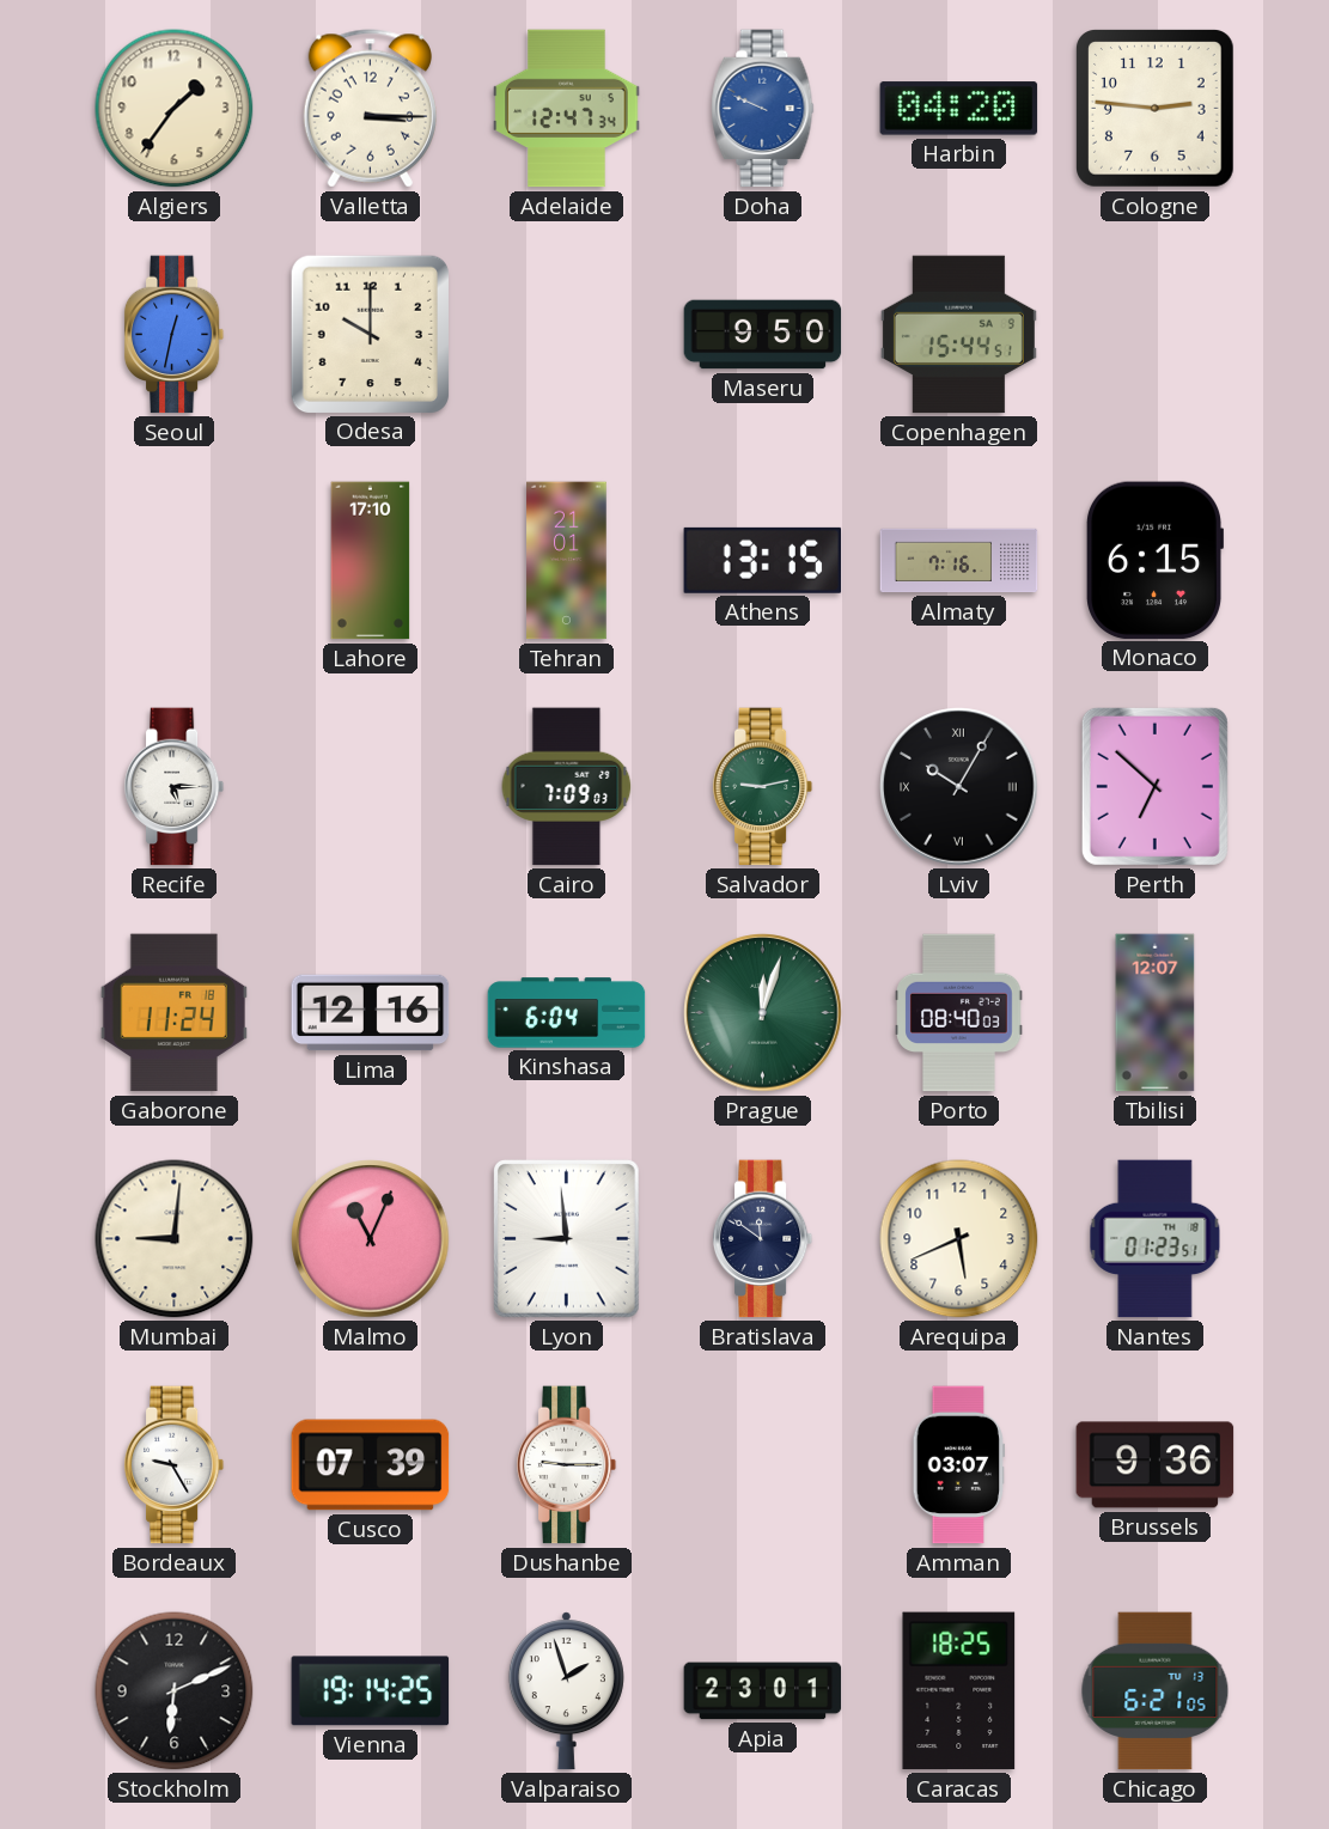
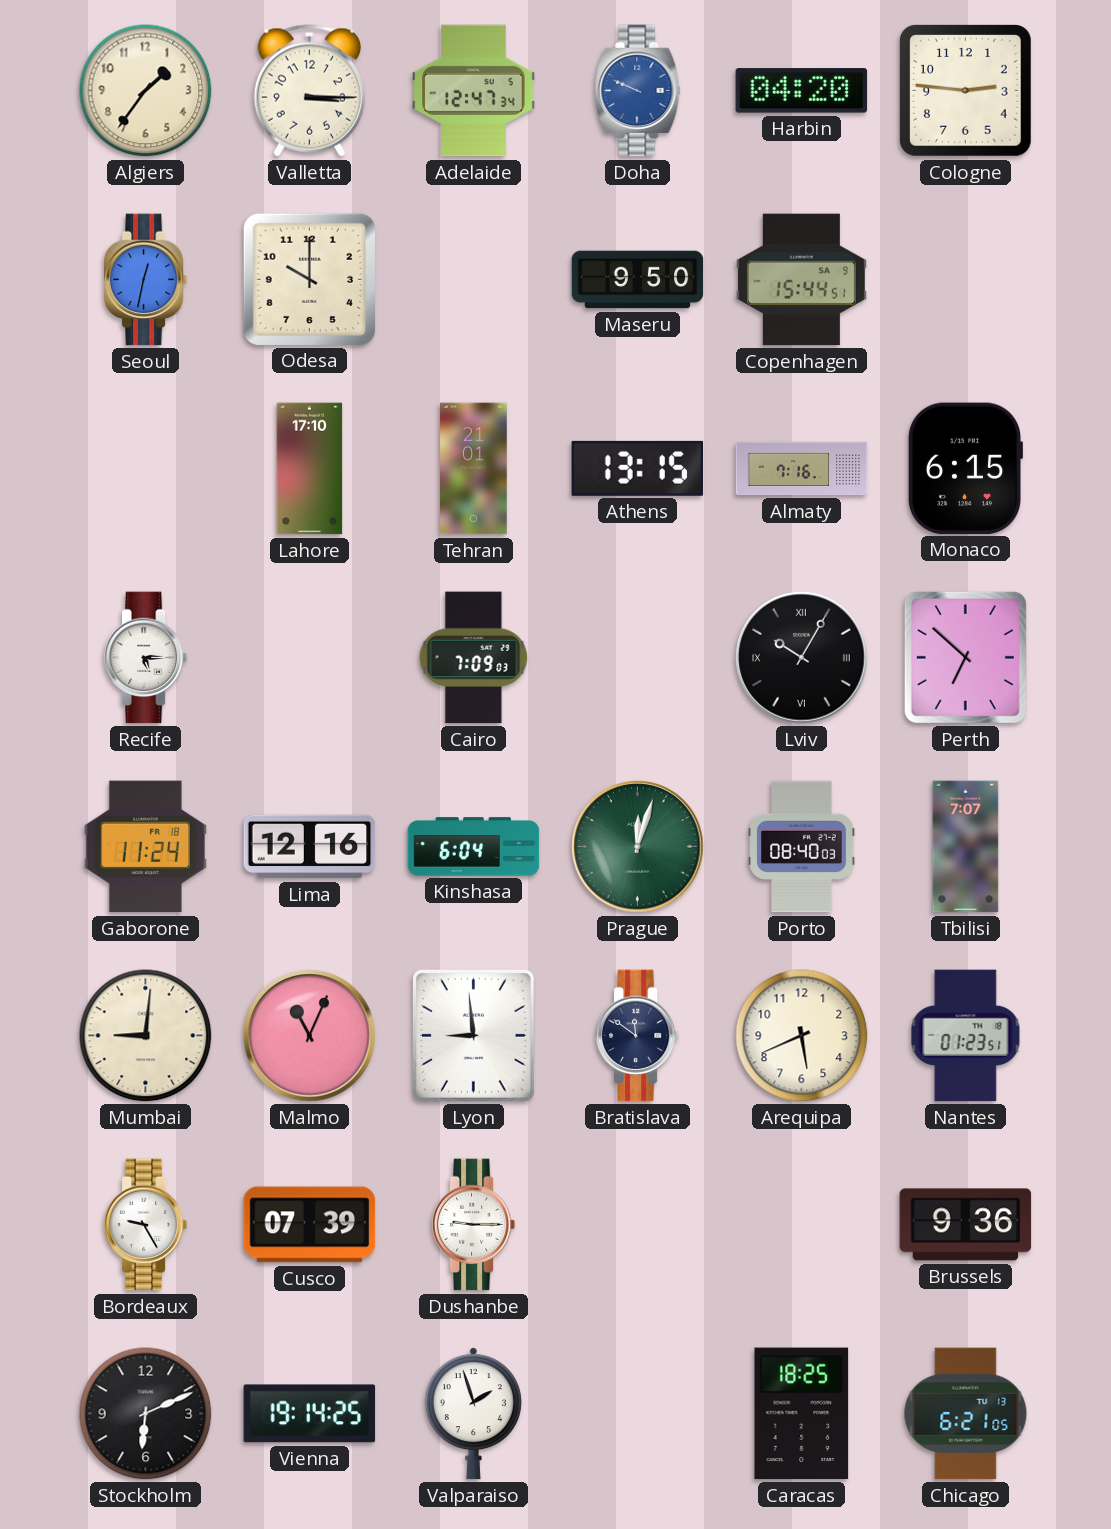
Salvador: 9:13 -> none (763, 787)
Tbilisi: 12:07 -> 7:07 (966, 847)
Amman: 03:07 -> none (958, 1465)
Apia: 23:01 -> none (763, 1691)
